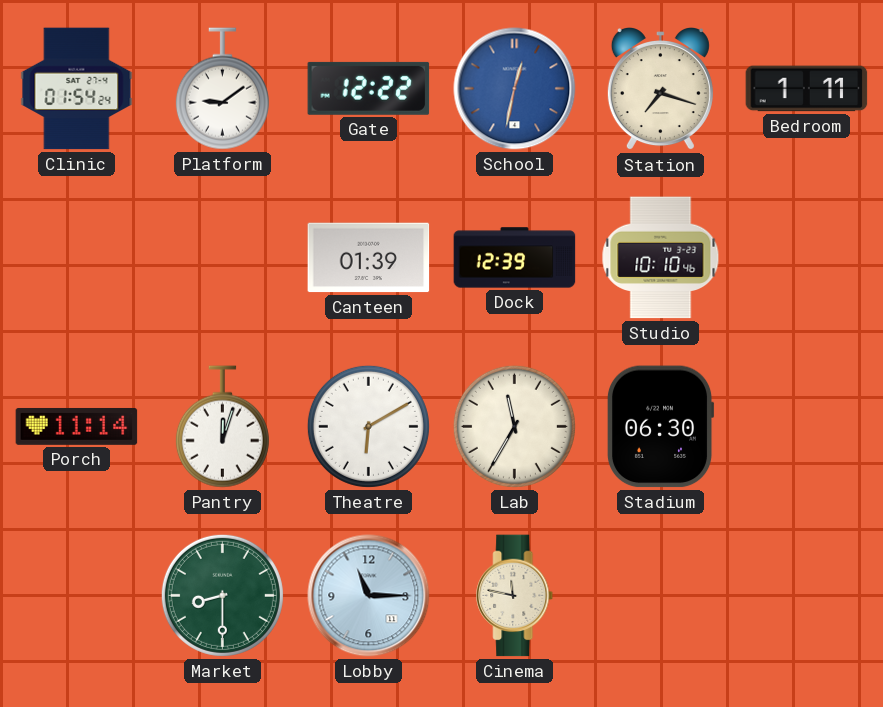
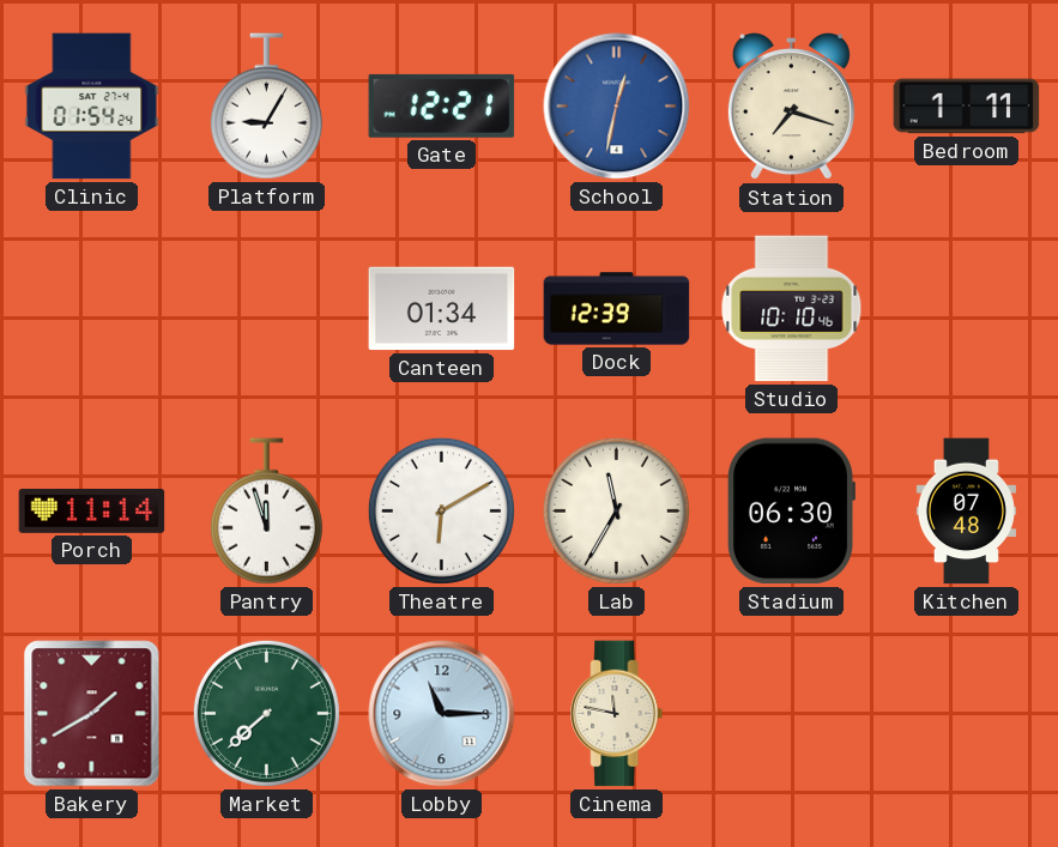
Platform: 9:09 -> 9:05 (266, 107)
Gate: 12:22 -> 12:21 (442, 105)
Canteen: 01:39 -> 01:34 (442, 309)
Pantry: 12:03 -> 11:57 (266, 512)
Kitchen: none -> 07:48 (966, 512)
Bakery: none -> 1:40 (92, 714)
Market: 8:30 -> 7:38 (266, 713)
